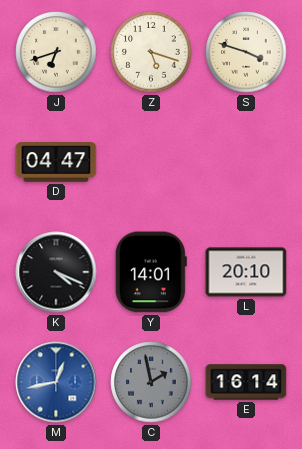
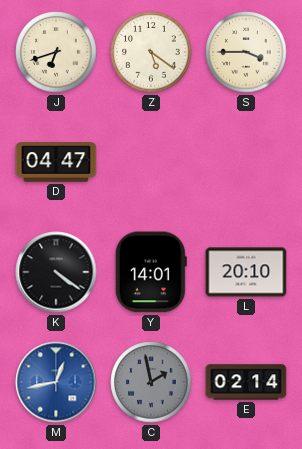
Z: 5:18 -> 5:21 (151, 52)
S: 3:48 -> 3:45 (246, 52)
K: 4:19 -> 4:21 (56, 272)
E: 16:14 -> 02:14 (246, 382)
